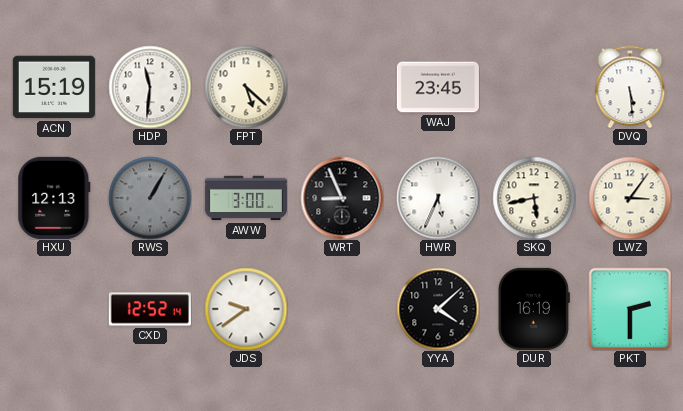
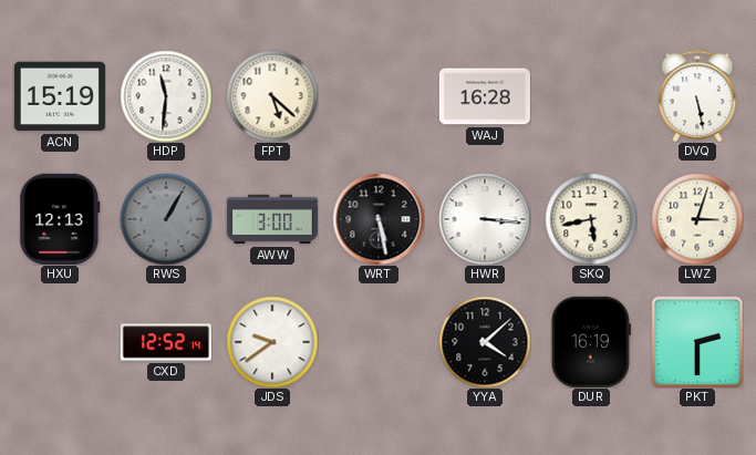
WAJ: 23:45 -> 16:28 (485, 96)
DVQ: 5:29 -> 5:28 (697, 96)
WRT: 8:56 -> 5:28 (379, 219)
HWR: 5:34 -> 3:16 (485, 219)
LWZ: 3:06 -> 3:03 (697, 219)
